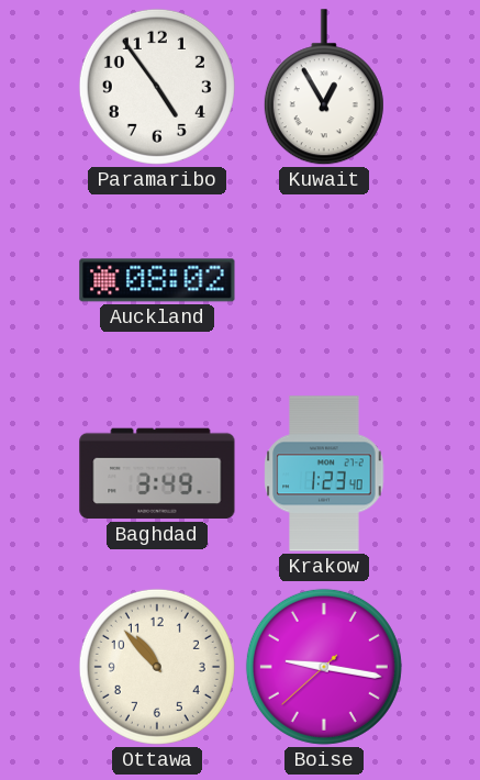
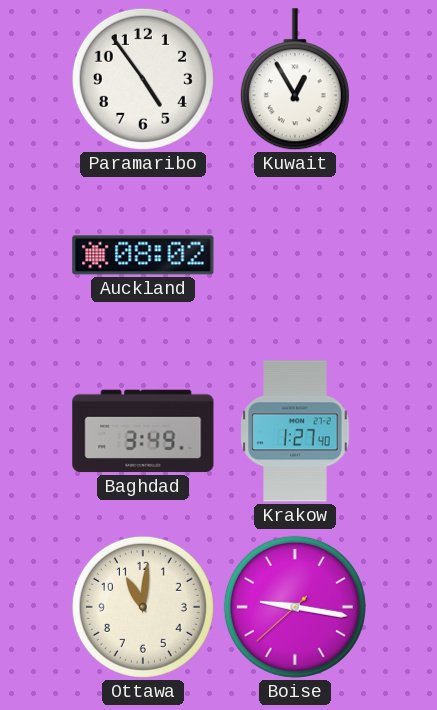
Krakow: 1:23 -> 1:27 (295, 431)
Ottawa: 10:53 -> 11:01 (143, 607)
